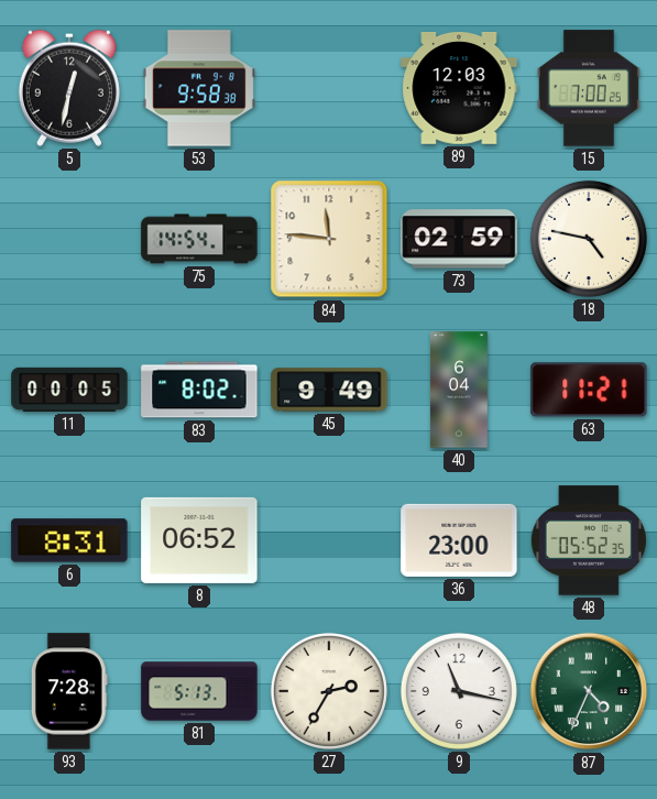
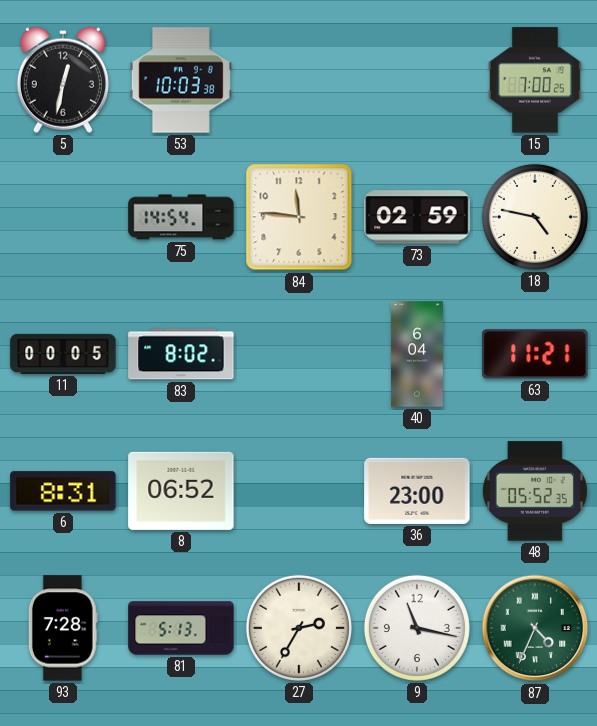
53: 9:58 -> 10:03 (181, 80)
89: 12:03 -> none (459, 88)
45: 9:49 -> none (329, 390)
